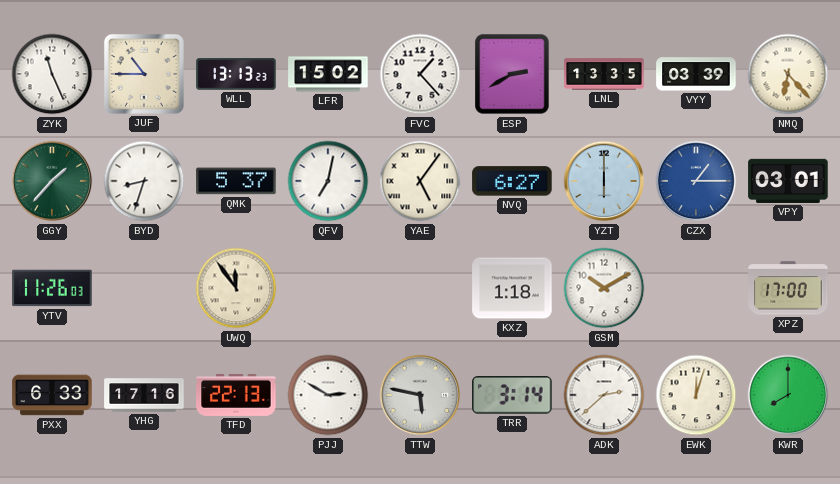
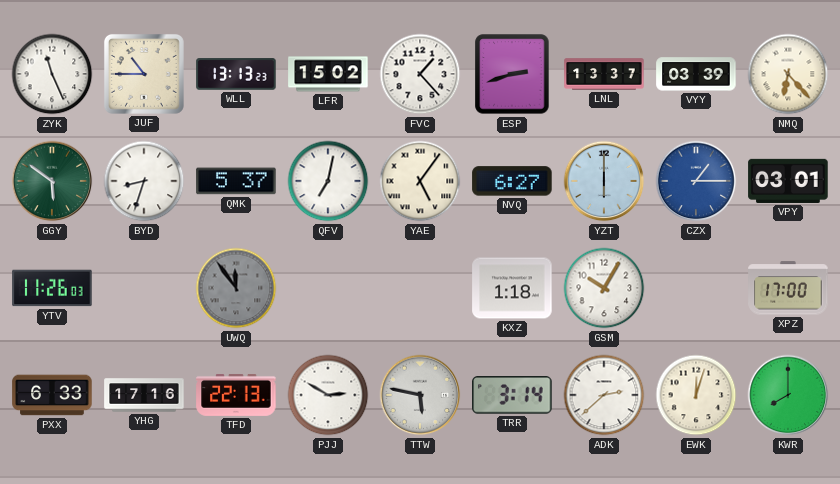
ESP: 2:40 -> 2:42 (512, 74)
LNL: 13:35 -> 13:37 (604, 74)
GGY: 1:37 -> 5:51 (52, 181)
UWQ dial: cream -> grey (236, 288)
GSM: 10:10 -> 10:05 (604, 288)
